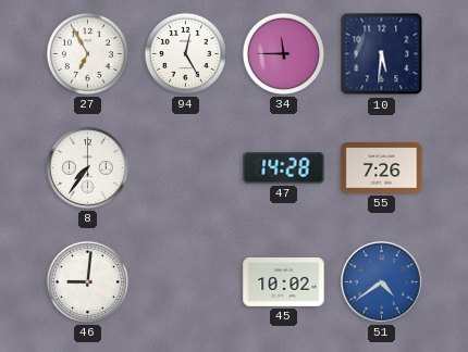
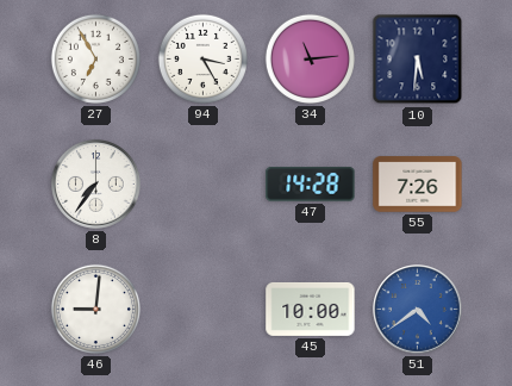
94: 12:25 -> 3:25 (202, 58)
34: 11:45 -> 11:14 (310, 58)
45: 10:02 -> 10:00 (311, 309)
